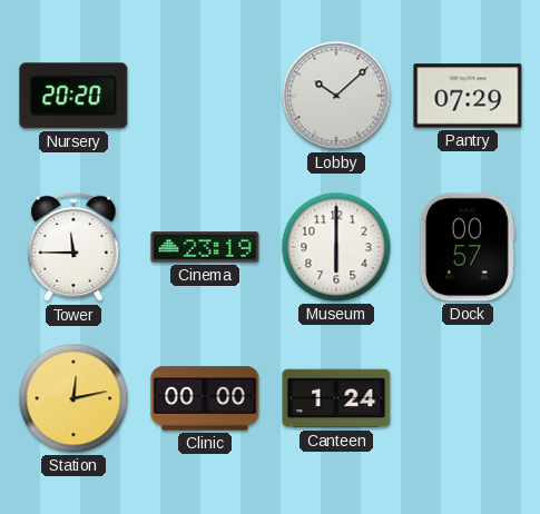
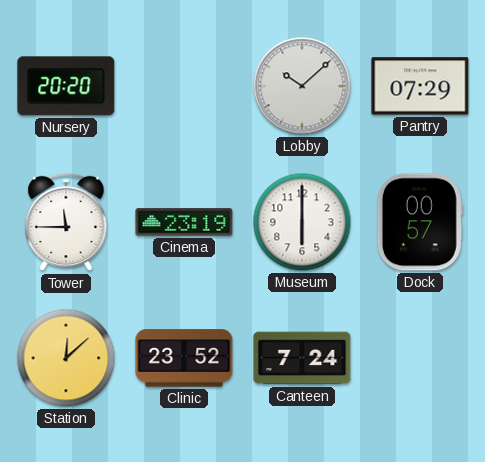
Station: 12:13 -> 12:08 (66, 358)
Clinic: 00:00 -> 23:52 (184, 358)
Canteen: 1:24 -> 7:24 (302, 358)
